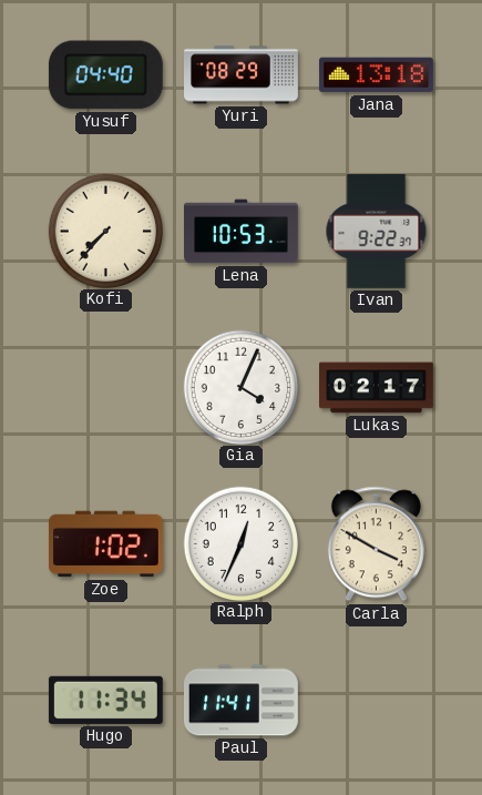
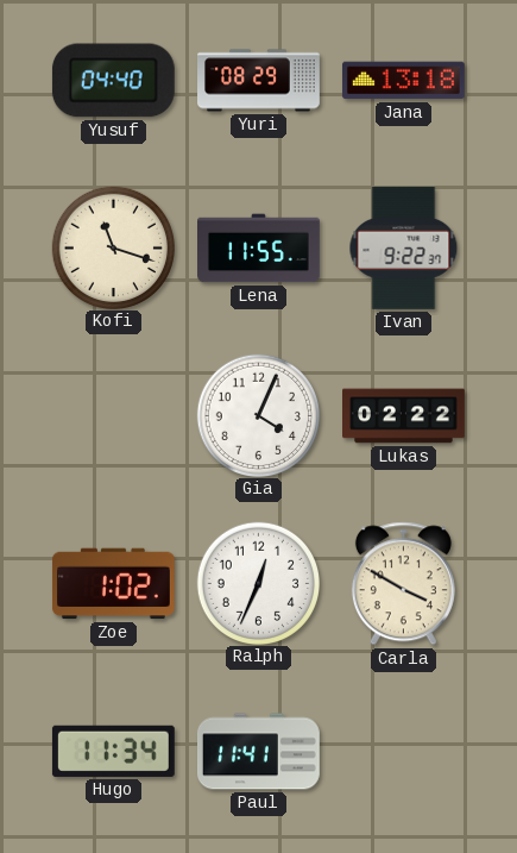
Kofi: 7:37 -> 11:18 (113, 247)
Lena: 10:53 -> 11:55 (259, 249)
Lukas: 02:17 -> 02:22 (404, 416)
